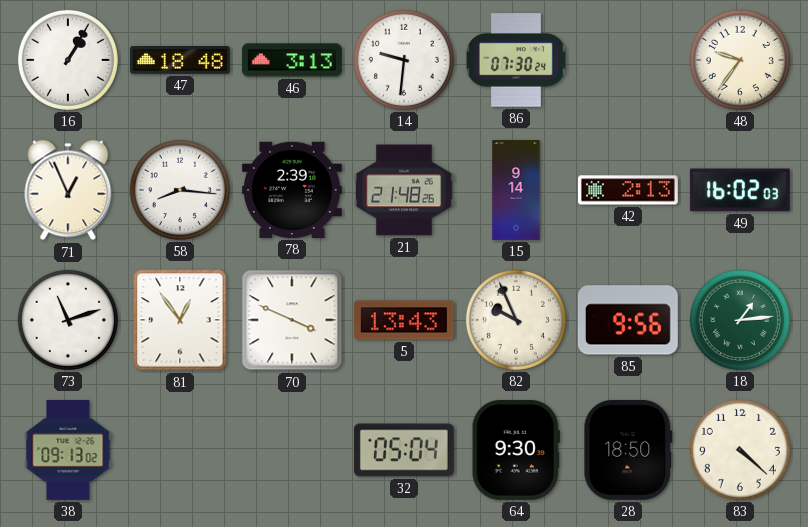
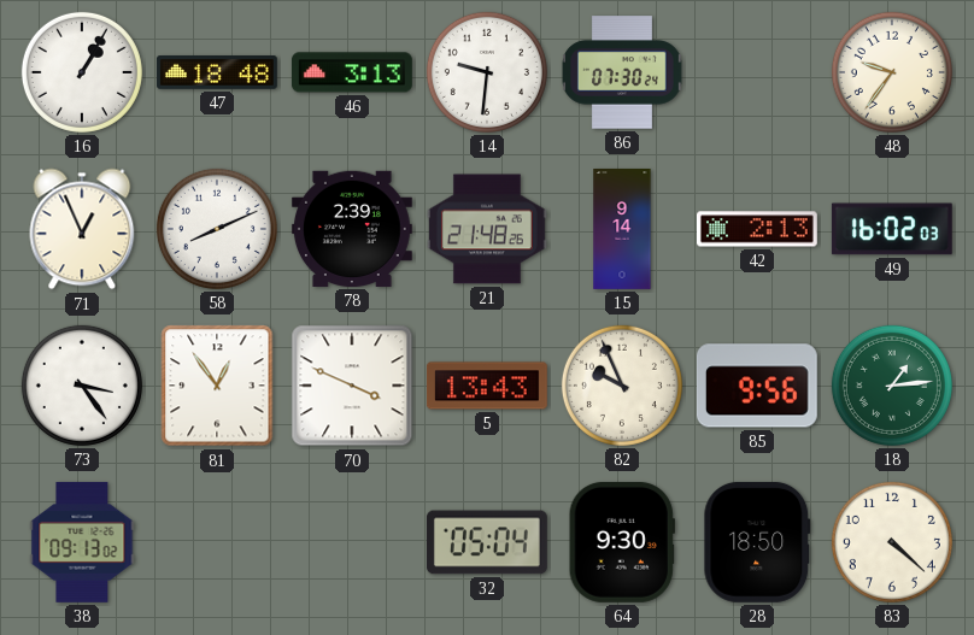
58: 8:16 -> 8:11 (217, 229)
73: 11:12 -> 3:24 (82, 386)
